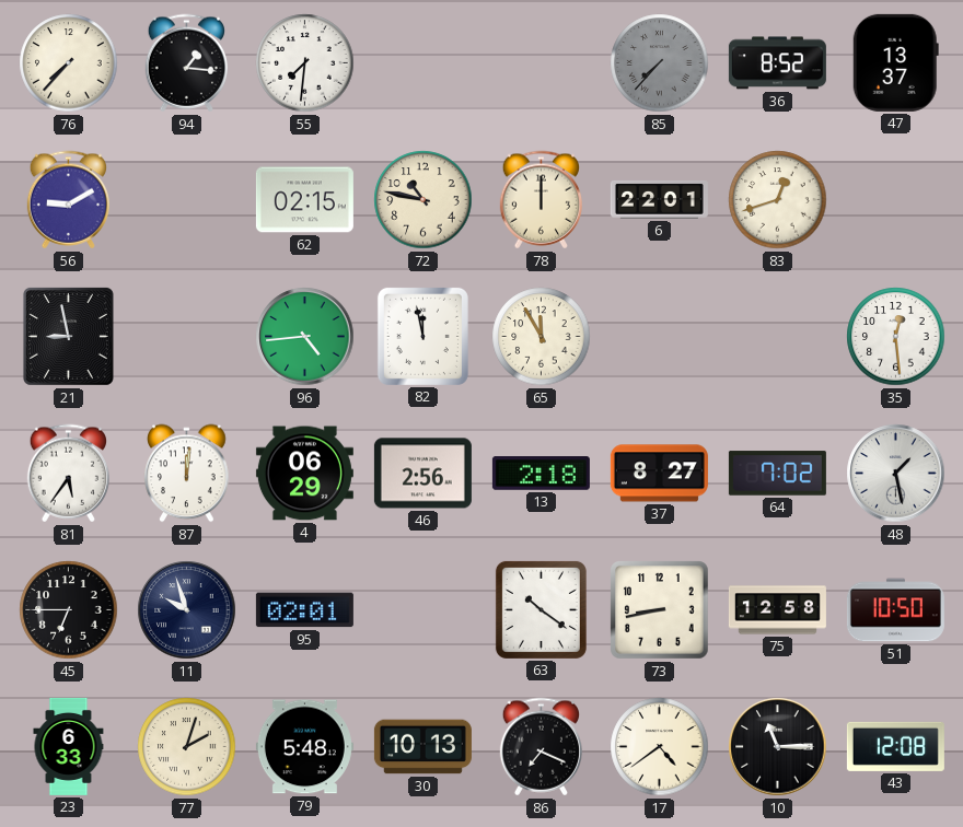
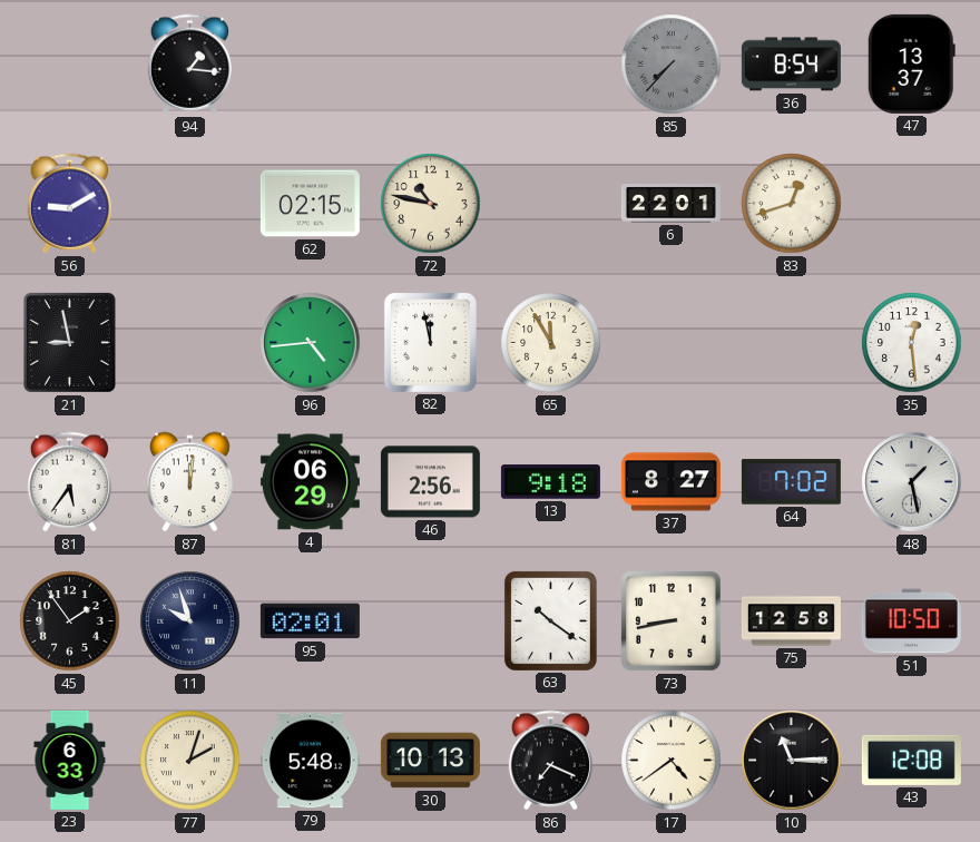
76: 7:37 -> none (69, 63)
55: 7:31 -> none (305, 63)
36: 8:52 -> 8:54 (791, 65)
78: 12:00 -> none (541, 200)
13: 2:18 -> 9:18 (550, 482)
45: 6:45 -> 1:54 (70, 621)
